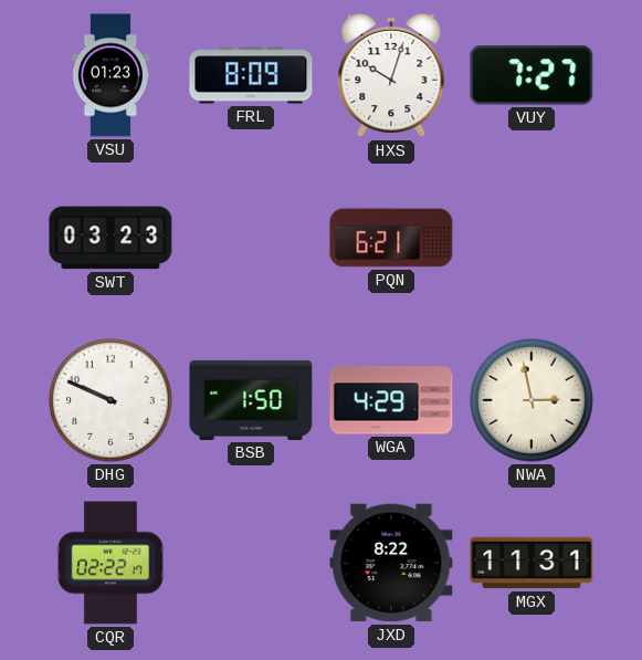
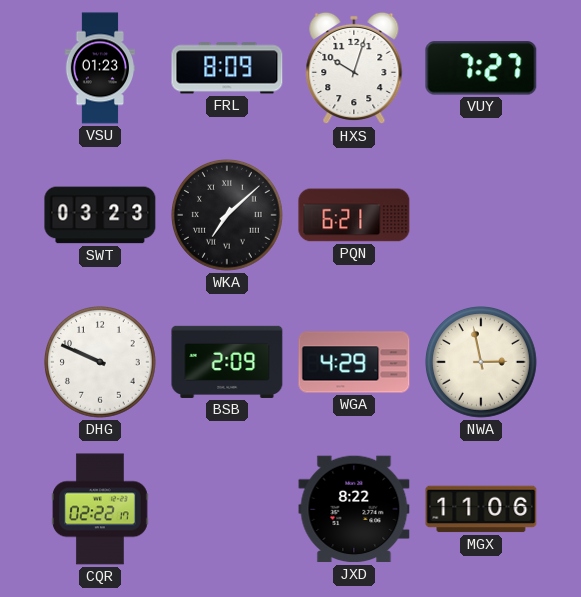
WKA: none -> 7:08 (228, 216)
BSB: 1:50 -> 2:09 (227, 362)
MGX: 11:31 -> 11:06 (481, 509)
